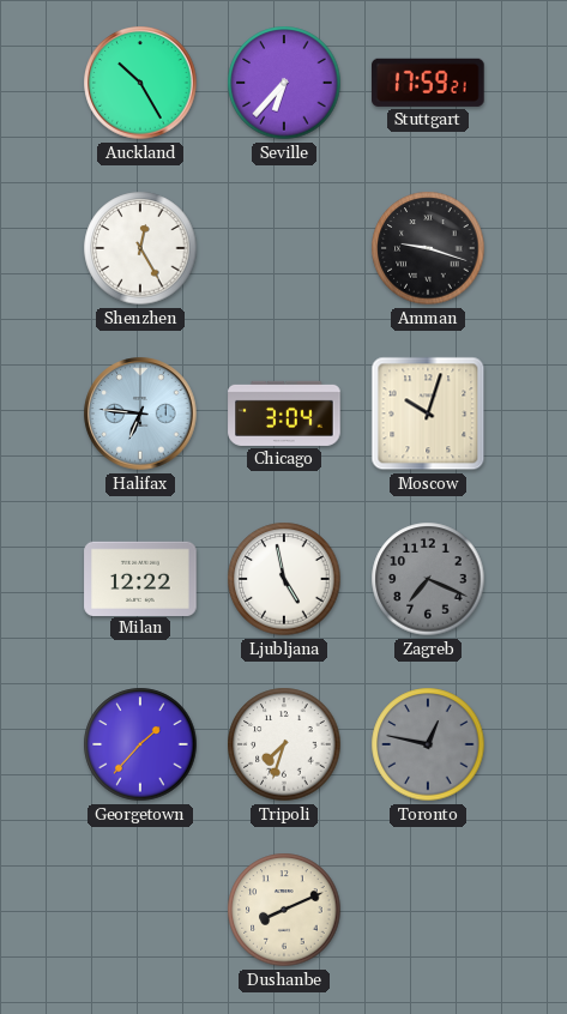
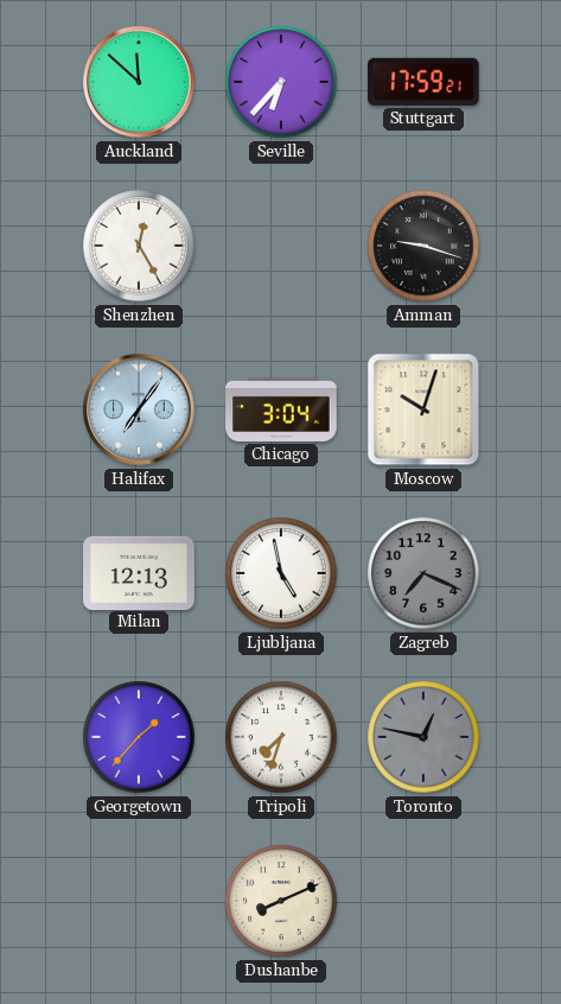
Auckland: 10:25 -> 11:52 (139, 82)
Halifax: 6:46 -> 7:06 (139, 409)
Milan: 12:22 -> 12:13 (139, 572)
